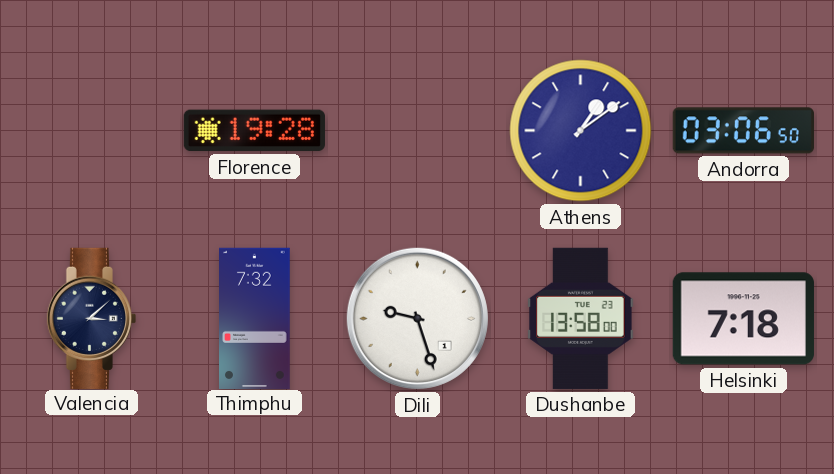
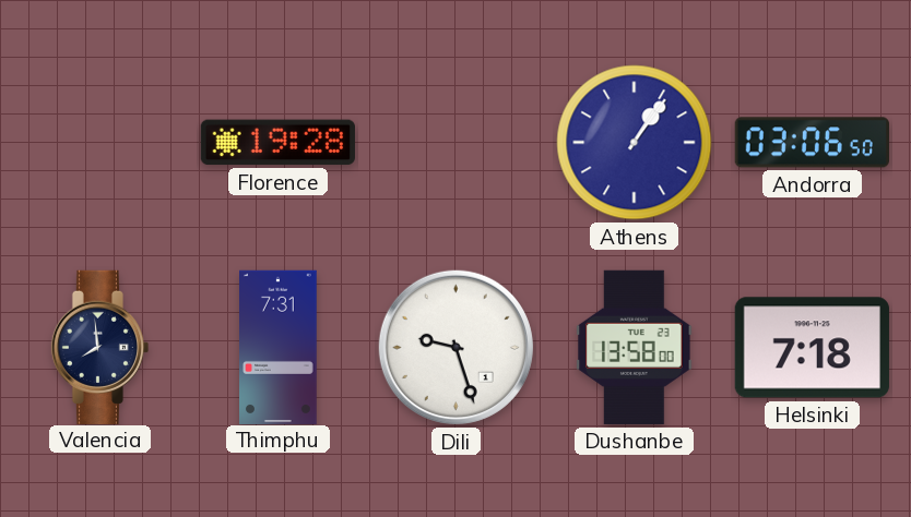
Athens: 1:09 -> 1:06 (635, 143)
Valencia: 3:08 -> 7:59 (99, 347)
Thimphu: 7:32 -> 7:31 (279, 347)
